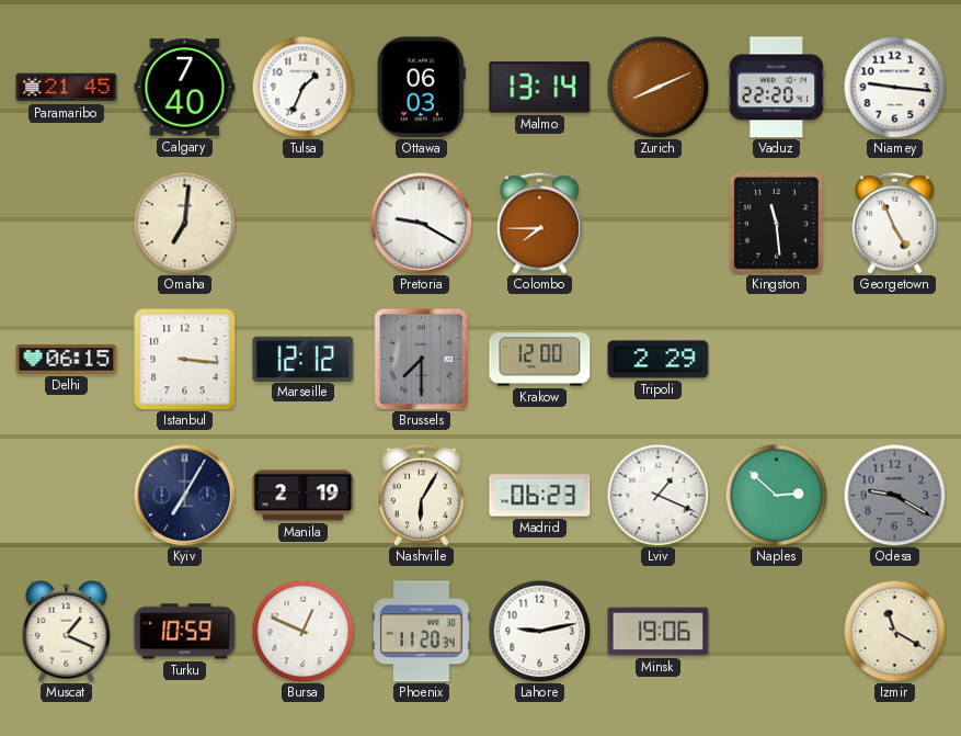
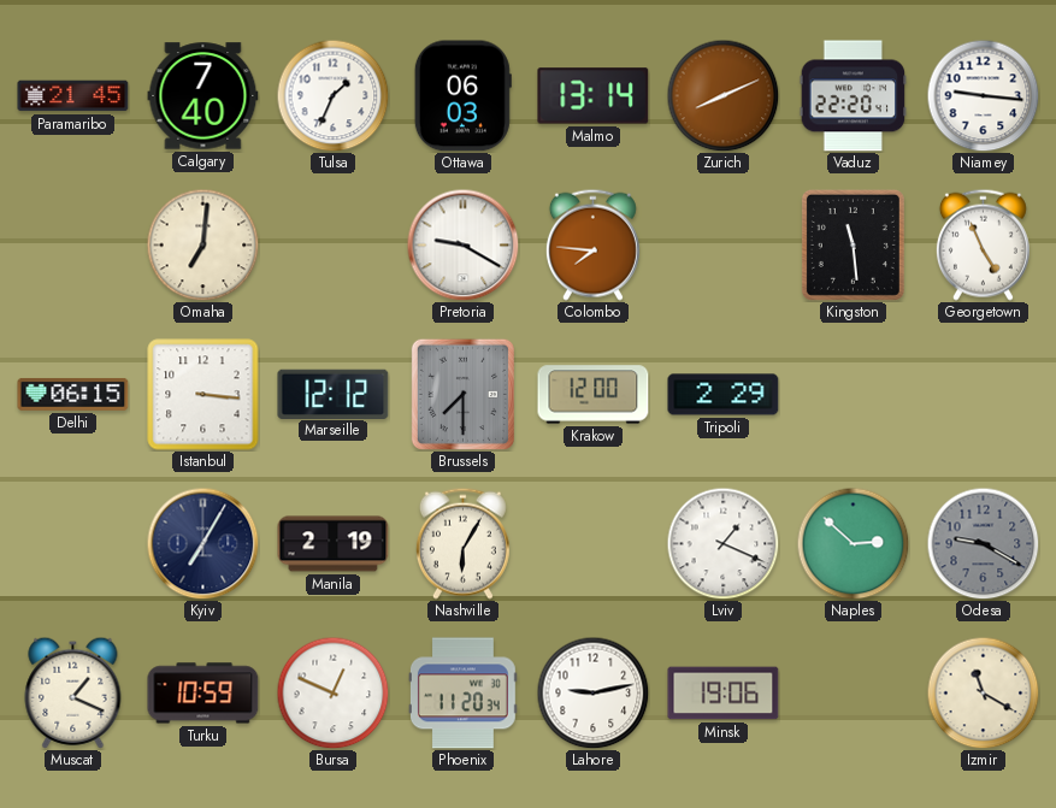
Colombo: 7:45 -> 7:46 (592, 244)
Madrid: 06:23 -> none (540, 496)
